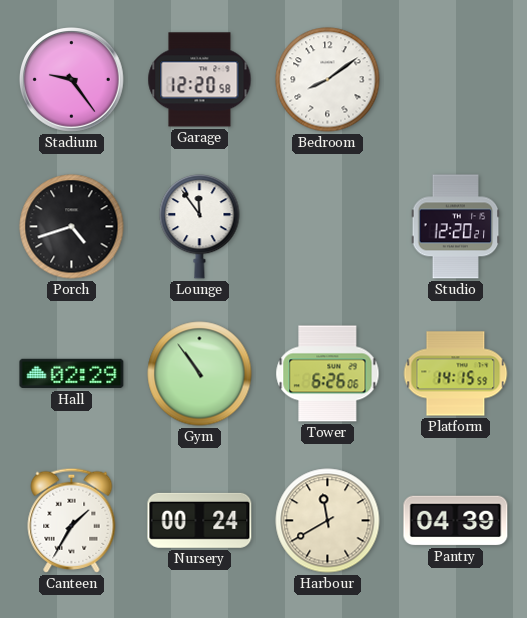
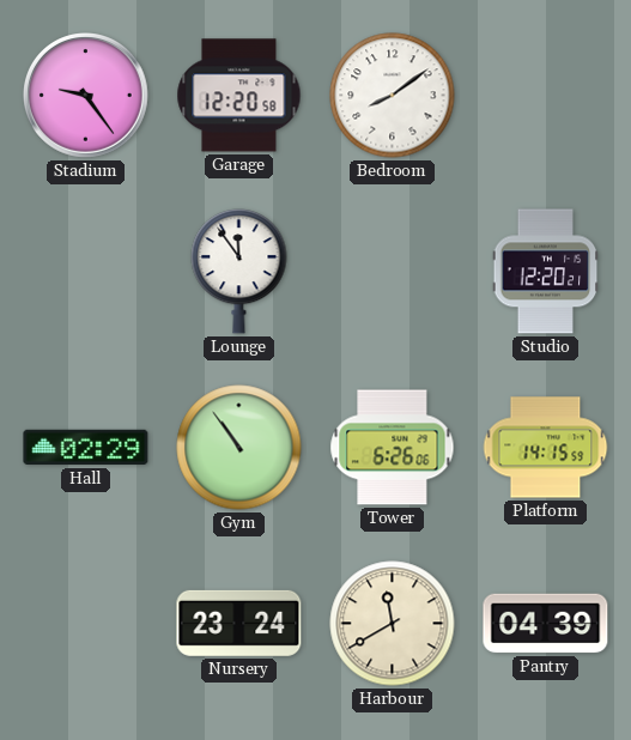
Porch: 4:42 -> none (72, 227)
Canteen: 1:35 -> none (72, 520)
Nursery: 00:24 -> 23:24 (239, 623)
